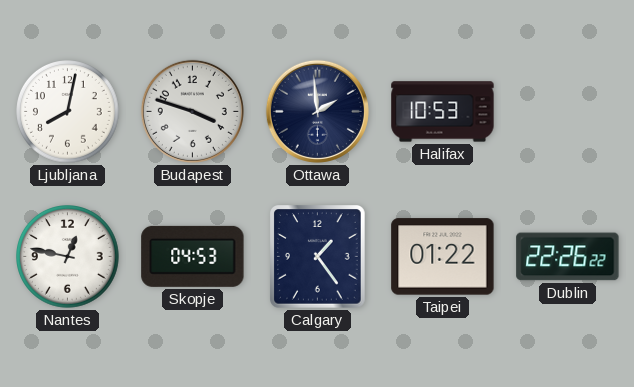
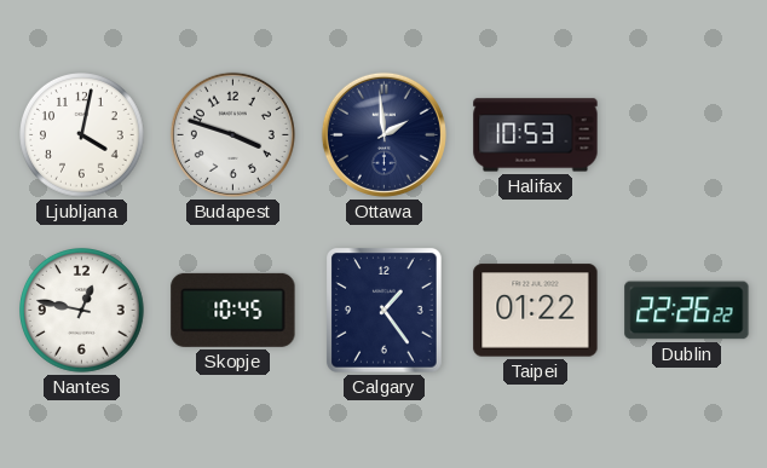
Ljubljana: 8:02 -> 4:02 (82, 135)
Skopje: 04:53 -> 10:45 (233, 310)
